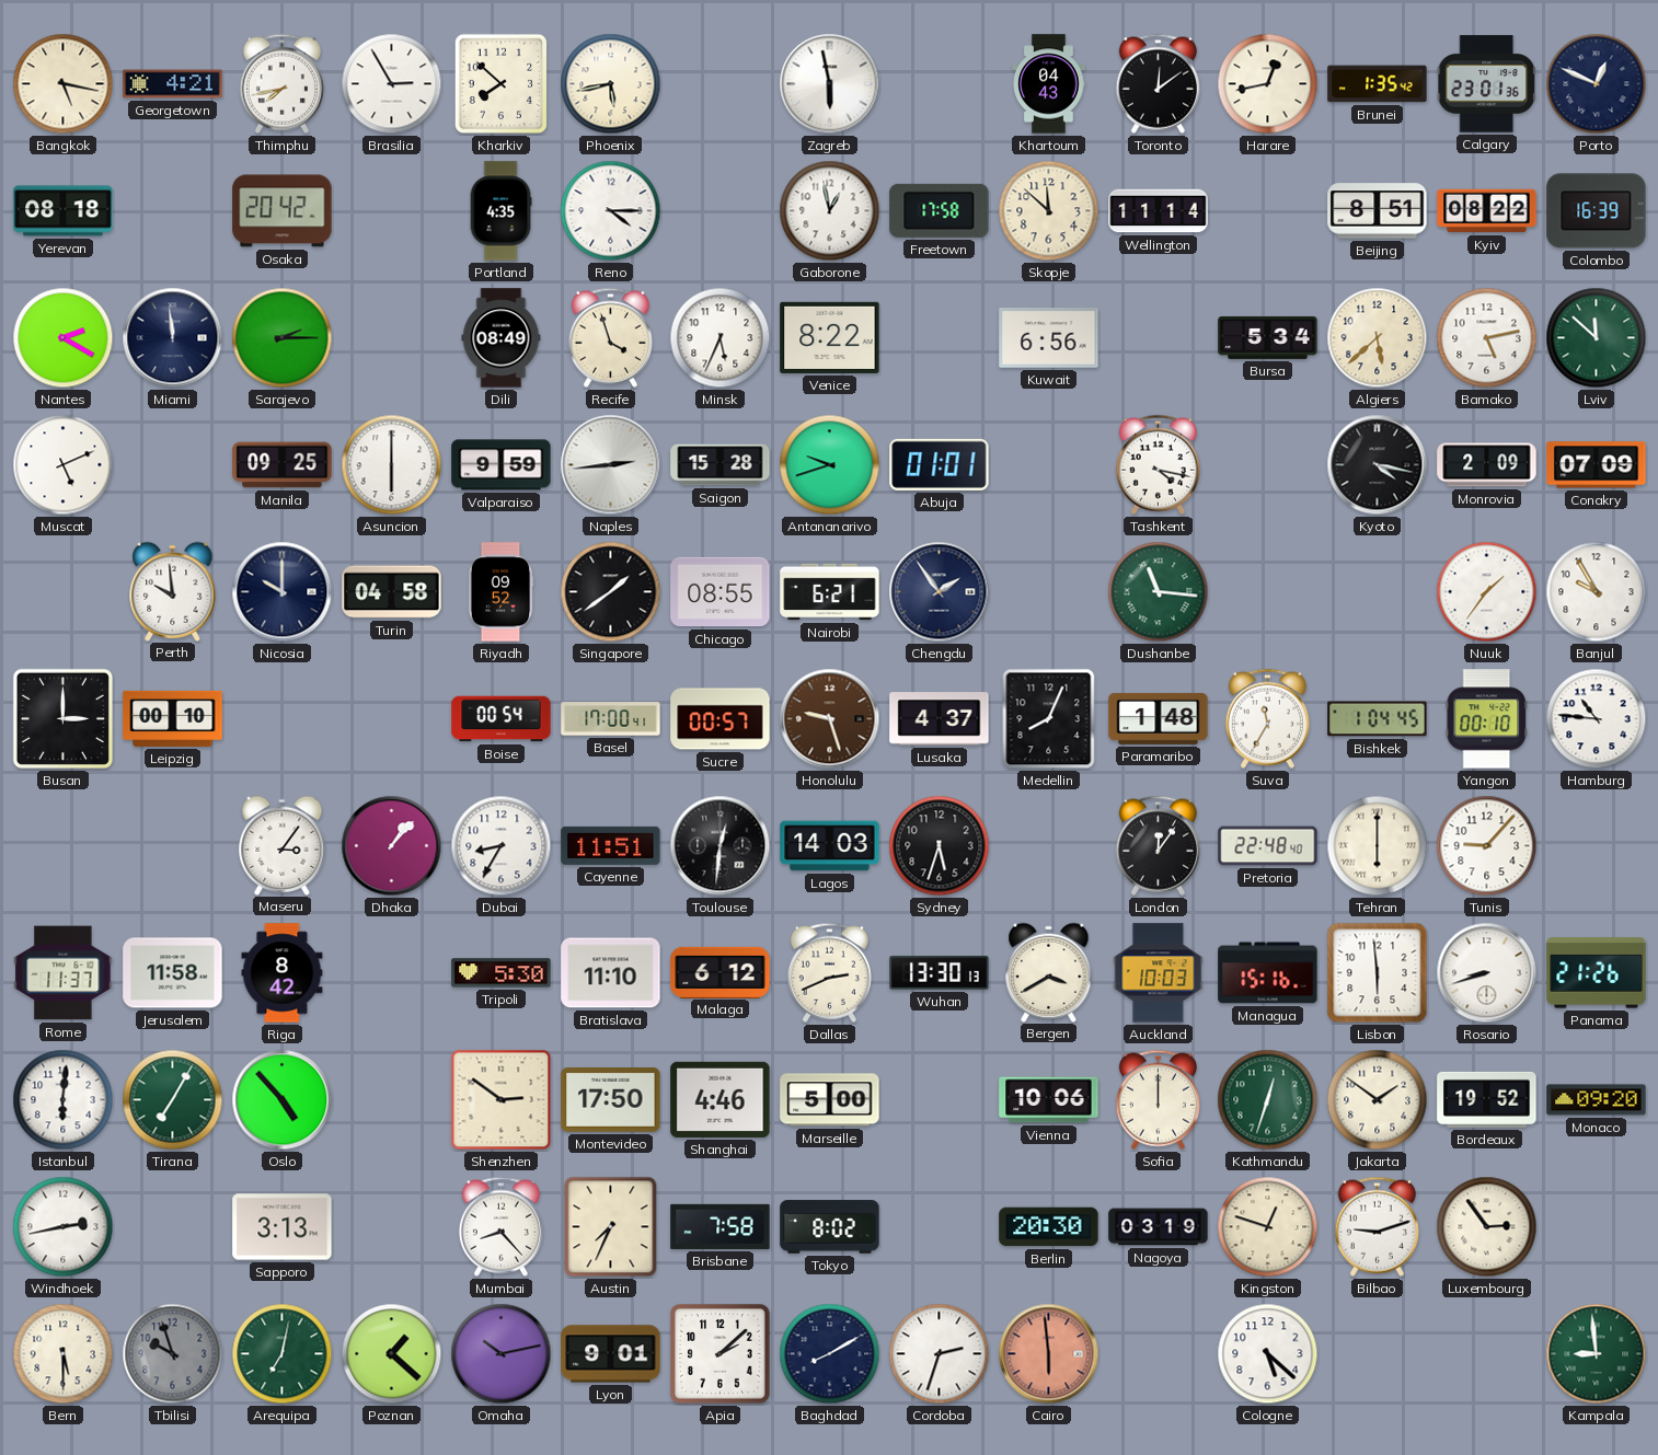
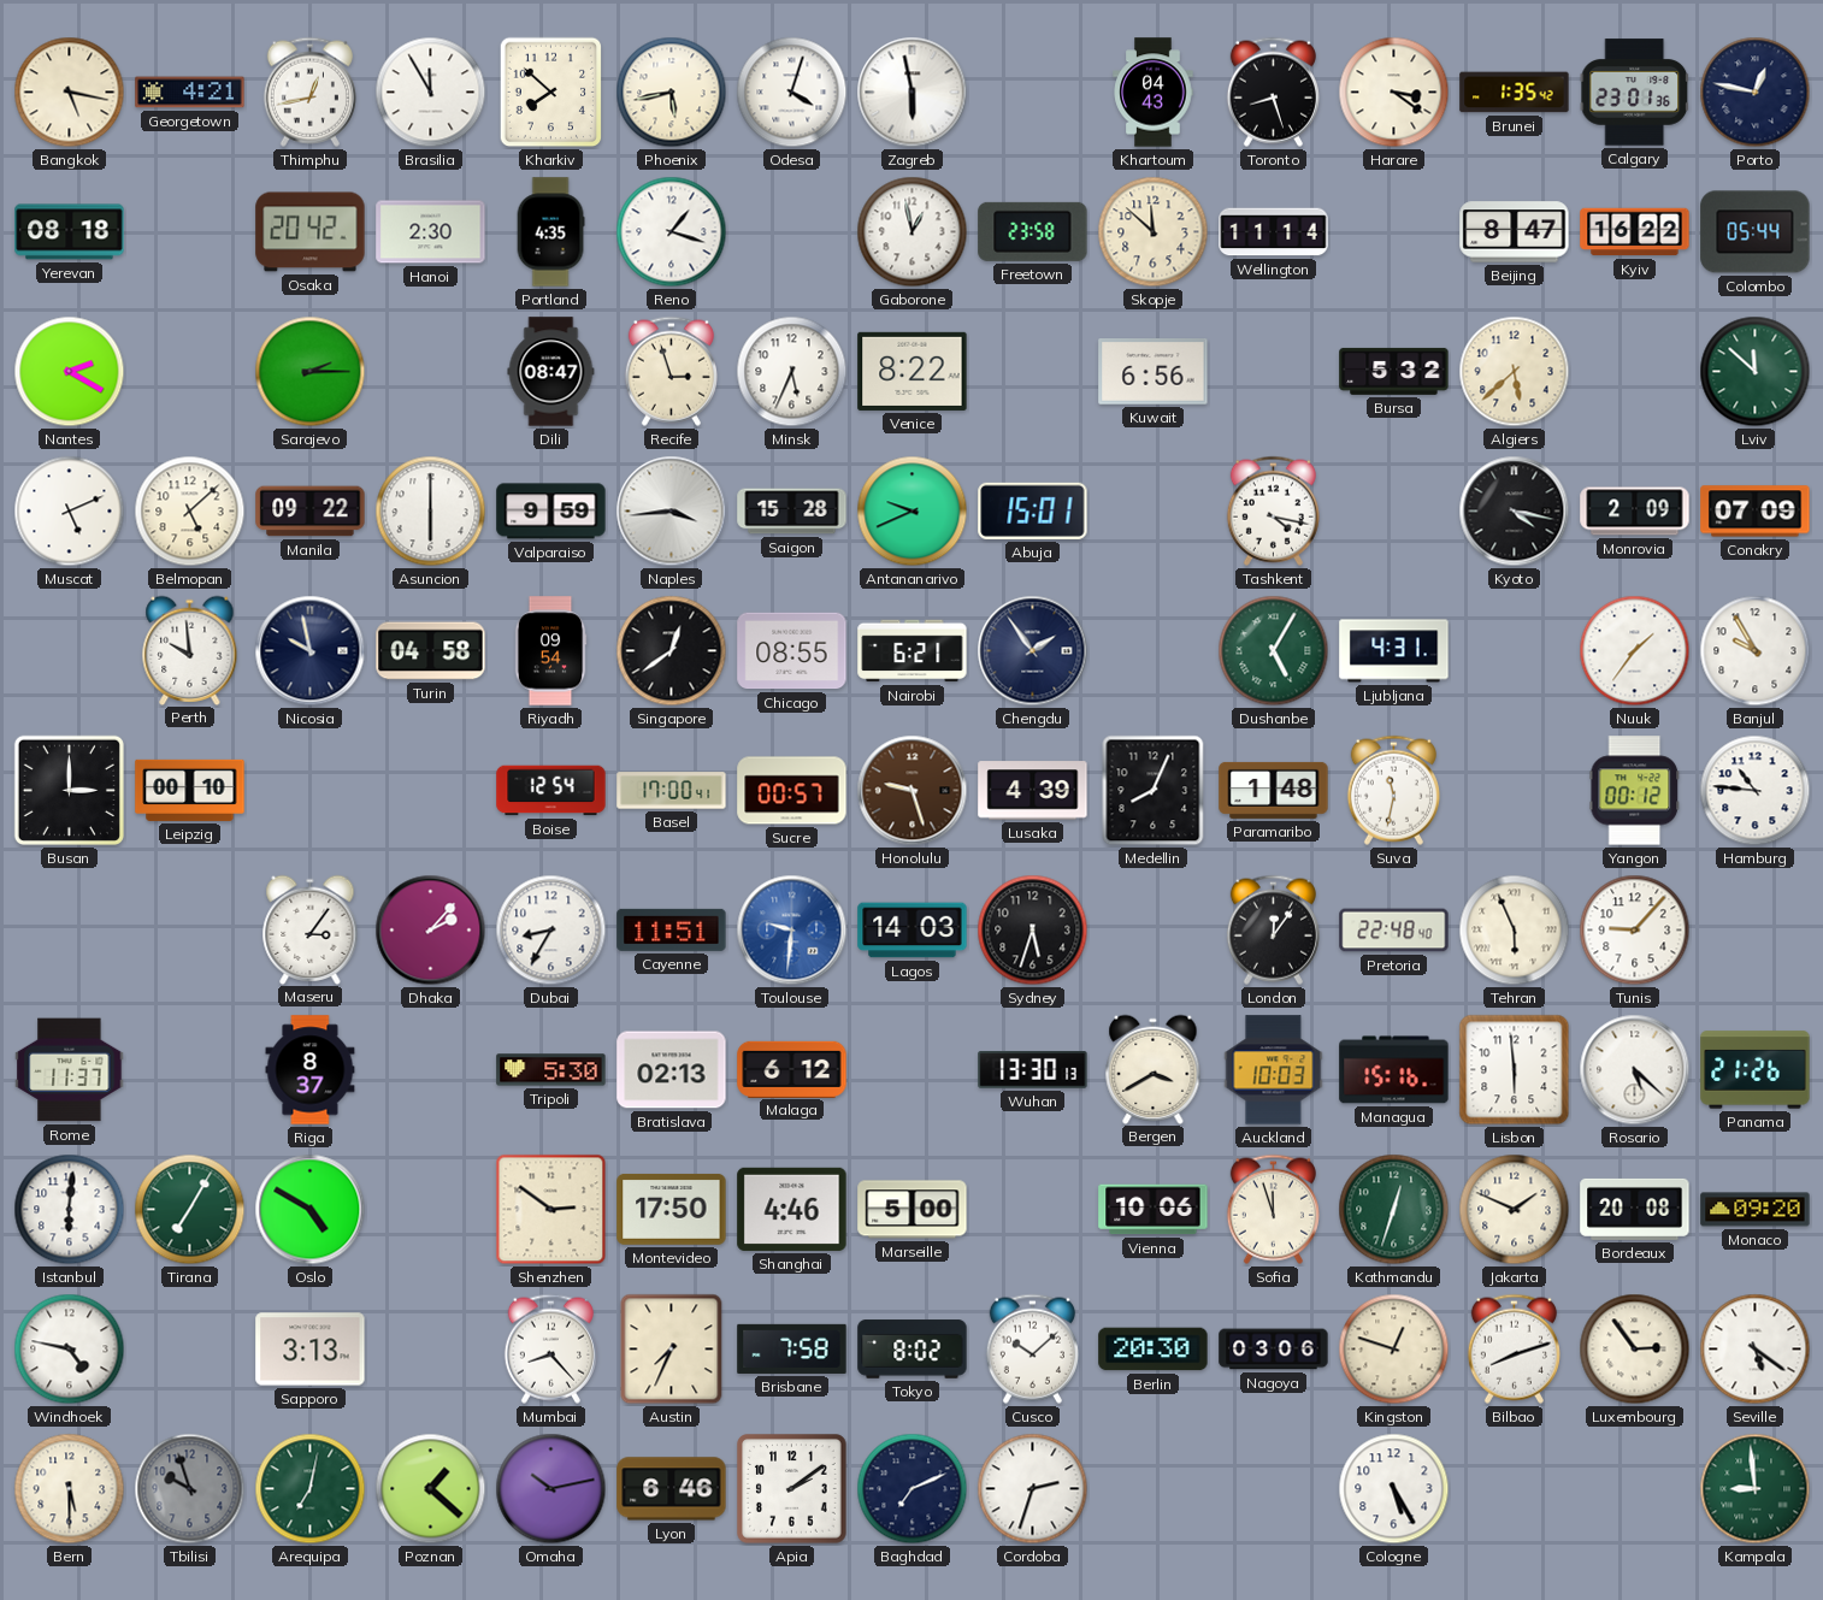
Thimphu: 7:43 -> 12:43 (309, 91)
Brasilia: 2:55 -> 11:55 (431, 93)
Odesa: none -> 4:03 (792, 93)
Toronto: 12:09 -> 8:27 (1273, 91)
Harare: 12:43 -> 3:21 (1394, 93)
Porto: 12:49 -> 12:47 (1756, 93)
Hanoi: none -> 2:30 (431, 232)
Reno: 4:15 -> 1:18 (672, 232)
Freetown: 17:58 -> 23:58 (1033, 231)
Beijing: 8:51 -> 8:47 (1515, 232)
Kyiv: 08:22 -> 16:22 (1635, 232)
Colombo: 16:39 -> 05:44 (1756, 232)
Miami: 11:59 -> none (173, 338)
Dili: 08:49 -> 08:47 (551, 372)
Recife: 3:57 -> 2:57 (671, 371)
Bursa: 5:34 -> 5:32 (1394, 371)
Bamako: 5:13 -> none (1487, 338)
Belmopan: none -> 5:08 (190, 512)
Manila: 09:25 -> 09:22 (311, 512)
Naples: 2:44 -> 3:44 (672, 512)
Antananarivo: 9:42 -> 9:41 (913, 512)
Abuja: 01:01 -> 15:01 (1033, 510)
Nicosia: 10:00 -> 9:58 (311, 651)
Riyadh: 09:52 -> 09:54 (550, 651)
Singapore: 1:39 -> 12:39 (672, 651)
Dushanbe: 11:16 -> 5:05 (1274, 651)
Ljubljana: none -> 4:31 (1394, 651)
Boise: 00:54 -> 12:54 (551, 791)
Lusaka: 4:37 -> 4:39 (1033, 791)
Suva: 11:35 -> 11:32 (1393, 790)
Bishkek: 1:04 -> none (1378, 719)
Yangon: 00:10 -> 00:12 (1634, 791)
Dhaka: 1:07 -> 2:07 (431, 931)
Toulouse: 12:31 -> 9:31 (792, 931)
Toulouse dial: black -> blue (792, 931)
Tehran: 6:00 -> 5:56 (1515, 931)
Jerusalem: 11:58 -> none (173, 973)
Riga: 8:42 -> 8:37 (311, 1070)
Bratislava: 11:10 -> 02:13 (672, 1070)
Dallas: 2:41 -> none (829, 972)
Rosario: 8:42 -> 5:22 (1635, 1070)
Oslo: 4:53 -> 4:50 (311, 1210)
Sofia: 12:00 -> 11:57 (1273, 1209)
Jakarta: 1:51 -> 1:49 (1515, 1210)
Bordeaux: 19:52 -> 20:08 (1635, 1209)
Windhoek: 2:43 -> 4:47 (70, 1350)
Cusco: none -> 10:08 (1032, 1348)
Nagoya: 03:19 -> 03:06 (1274, 1350)
Bilbao: 9:12 -> 8:12 (1514, 1348)
Seville: none -> 5:21 (1756, 1350)
Lyon: 9:01 -> 6:46 (672, 1489)
Apia: 2:08 -> 2:09 (792, 1489)
Baghdad: 8:10 -> 7:11 (913, 1489)
Cairo: 5:59 -> none (1049, 1354)
Cologne: 5:22 -> 5:25 (1394, 1489)
